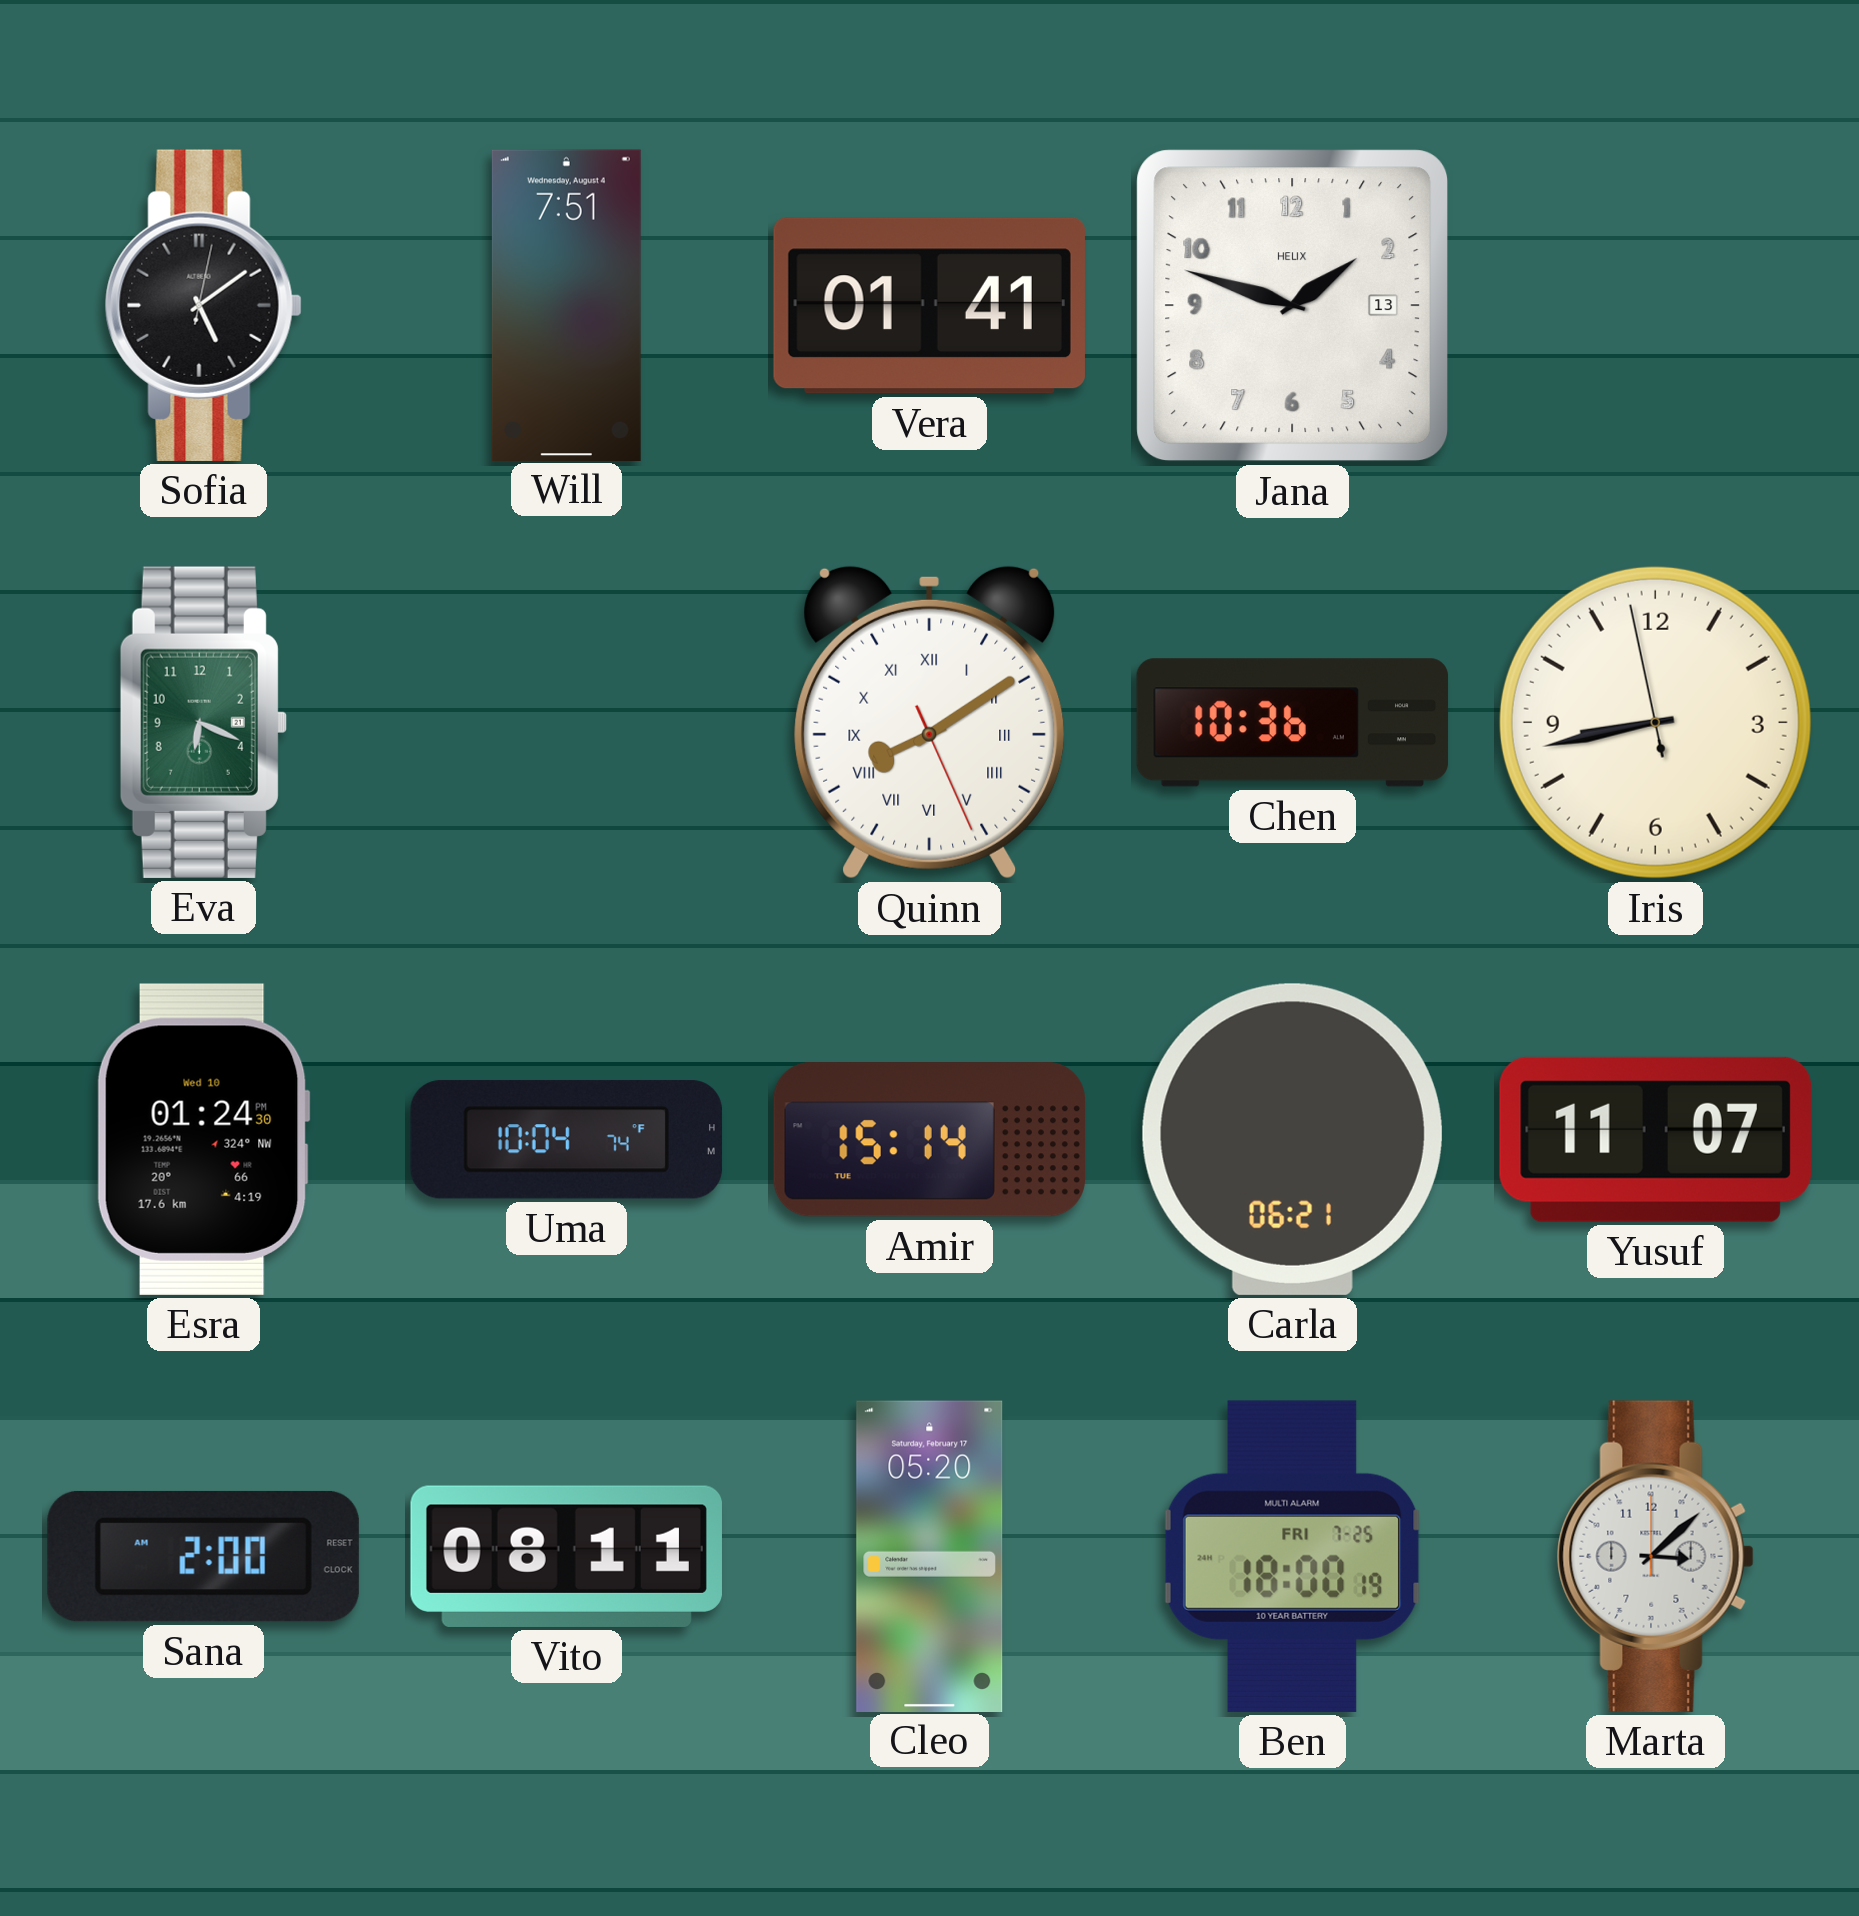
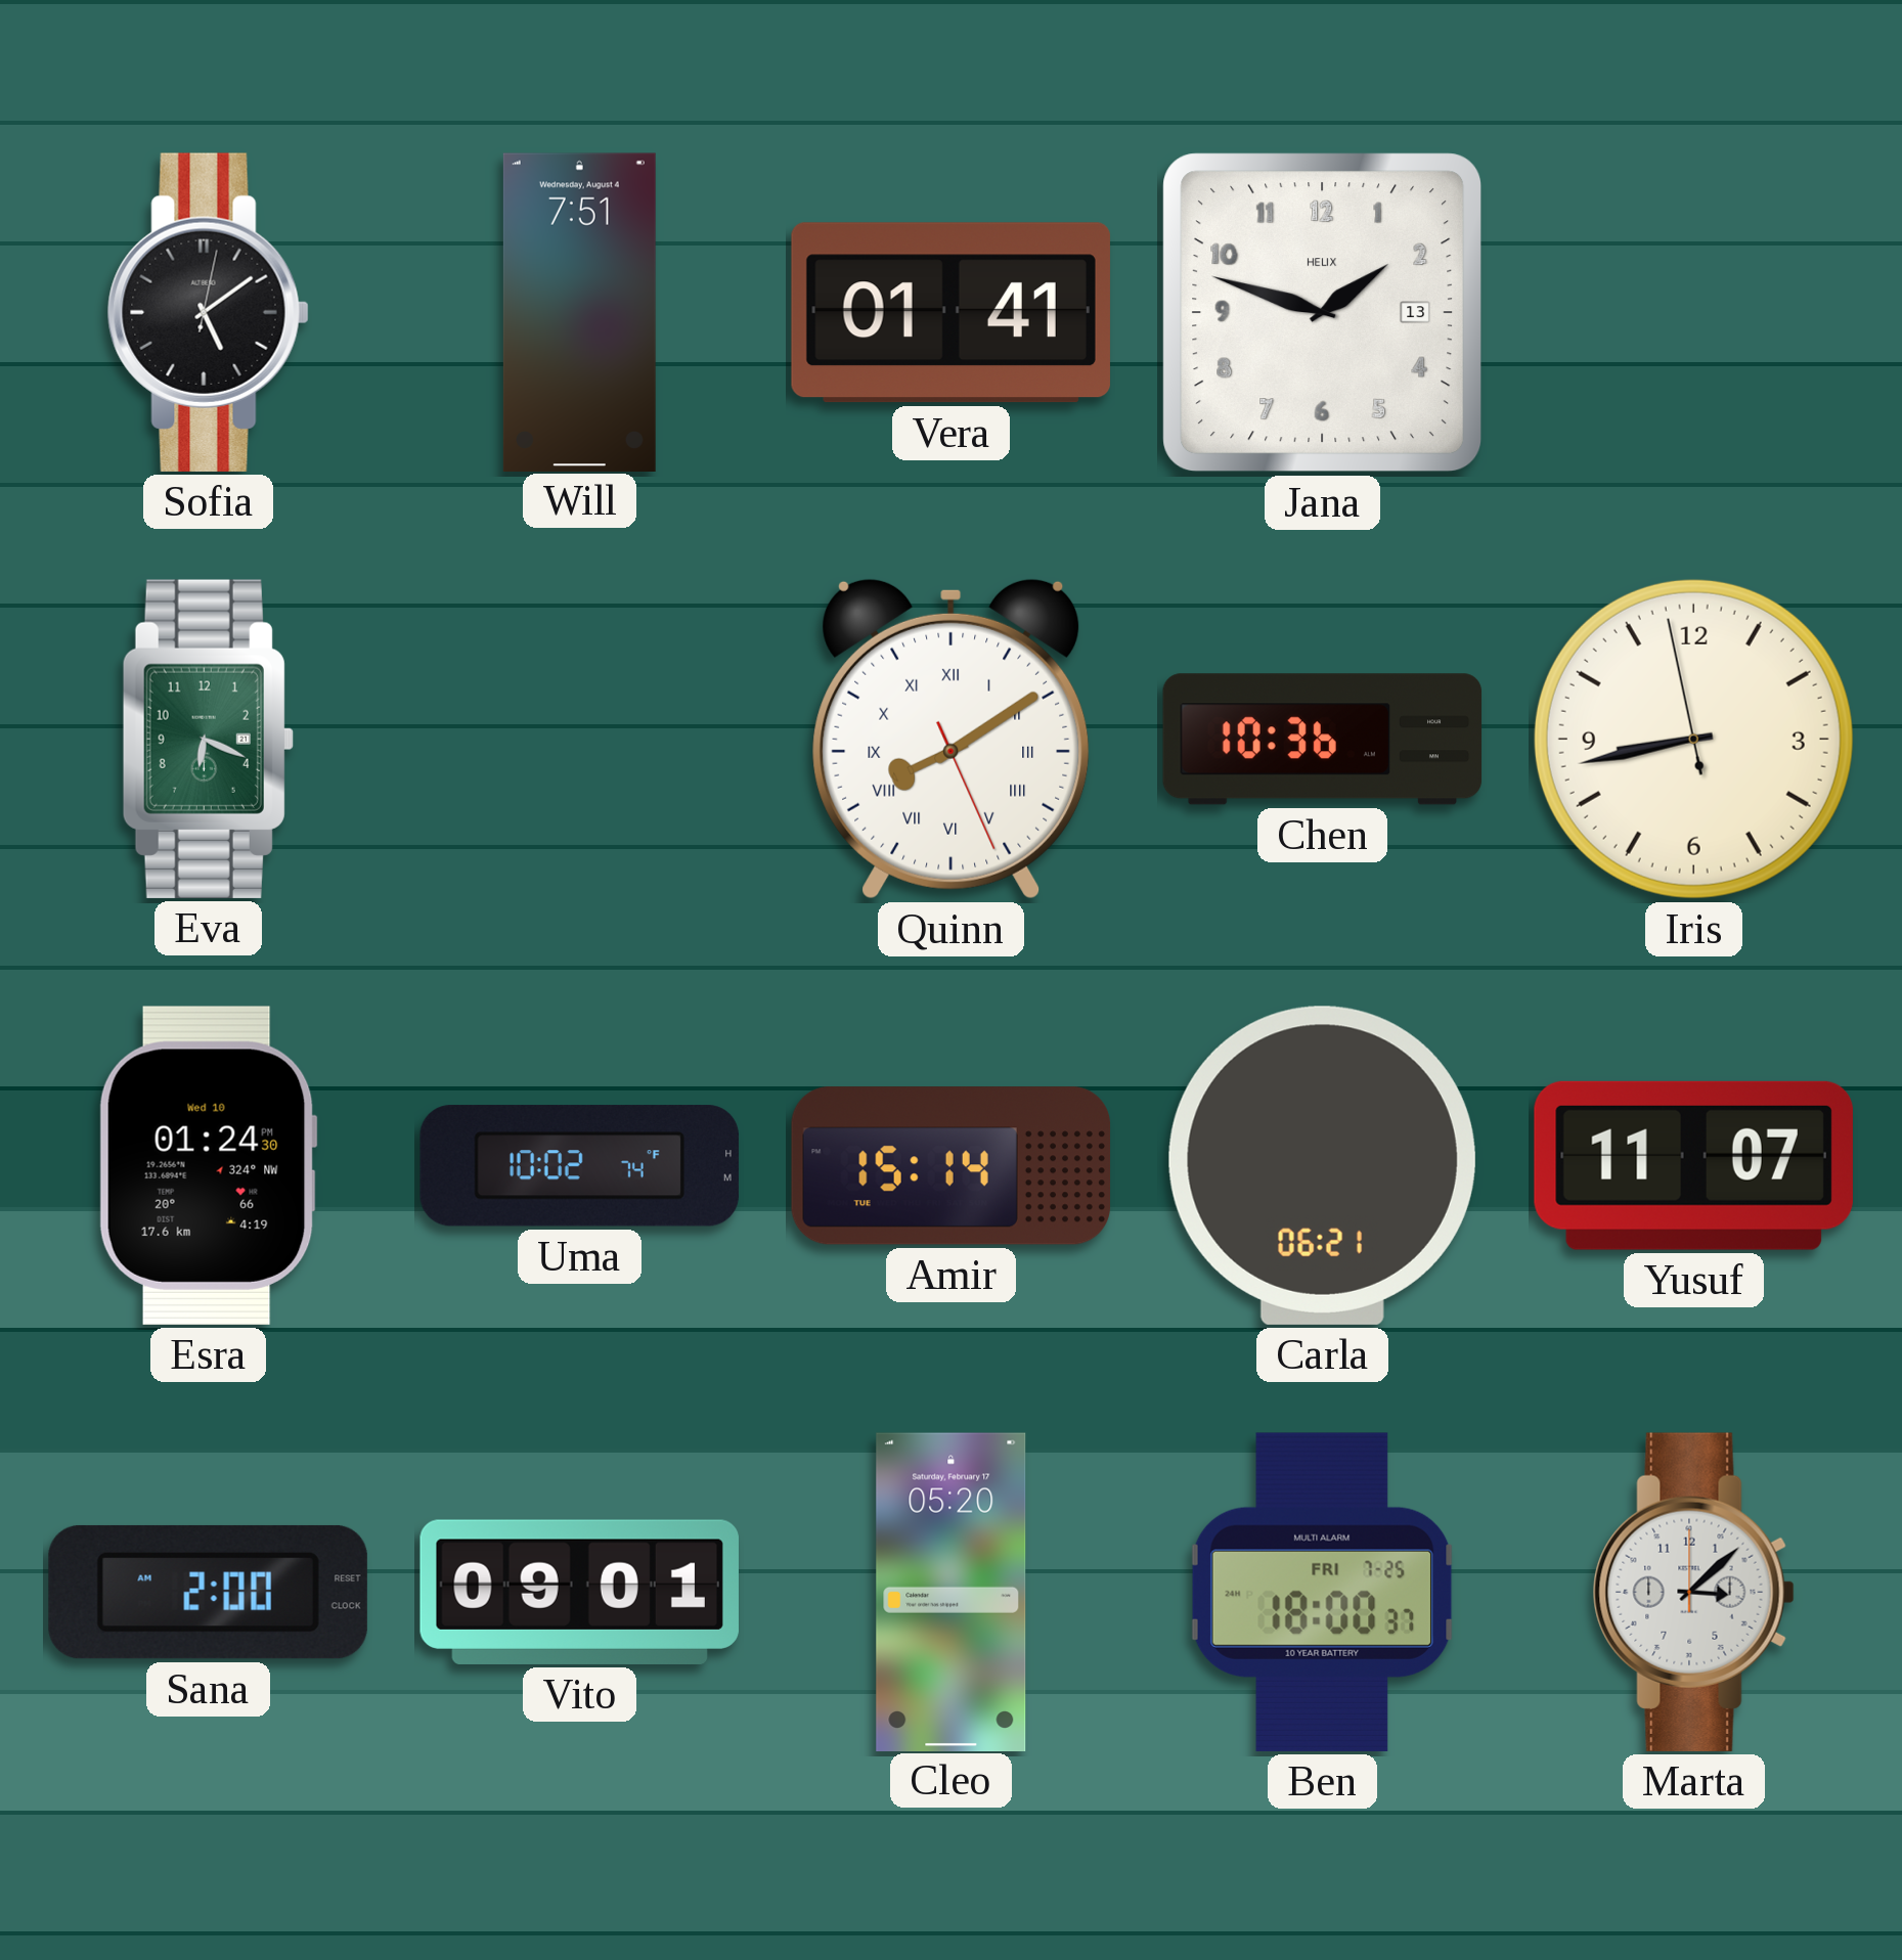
Uma: 10:04 -> 10:02 (579, 1166)
Vito: 08:11 -> 09:01 (579, 1592)
Ben: 18:00:19 -> 18:00:37 (1323, 1592)
